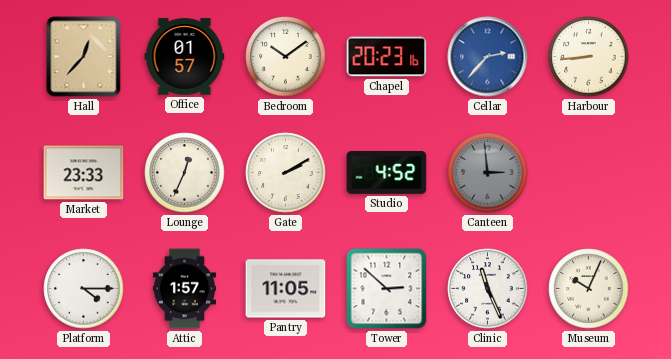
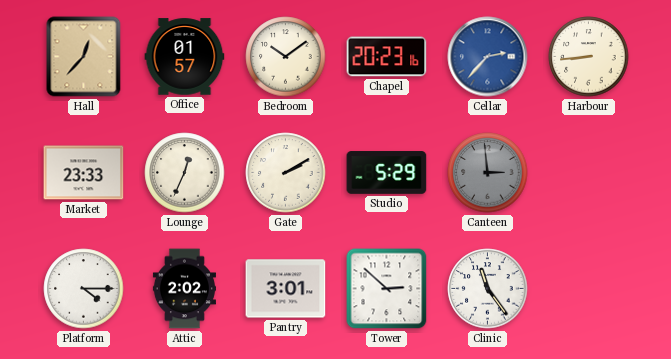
Studio: 4:52 -> 5:29 (387, 173)
Attic: 1:57 -> 2:02 (184, 289)
Pantry: 11:05 -> 3:01 (286, 289)
Clinic: 11:26 -> 11:24 (488, 289)
Museum: 10:04 -> none (589, 289)
